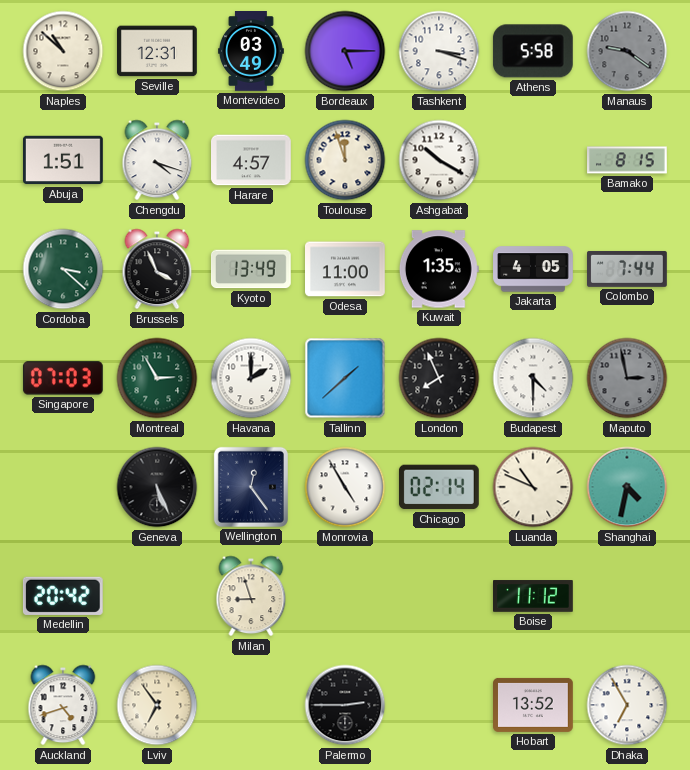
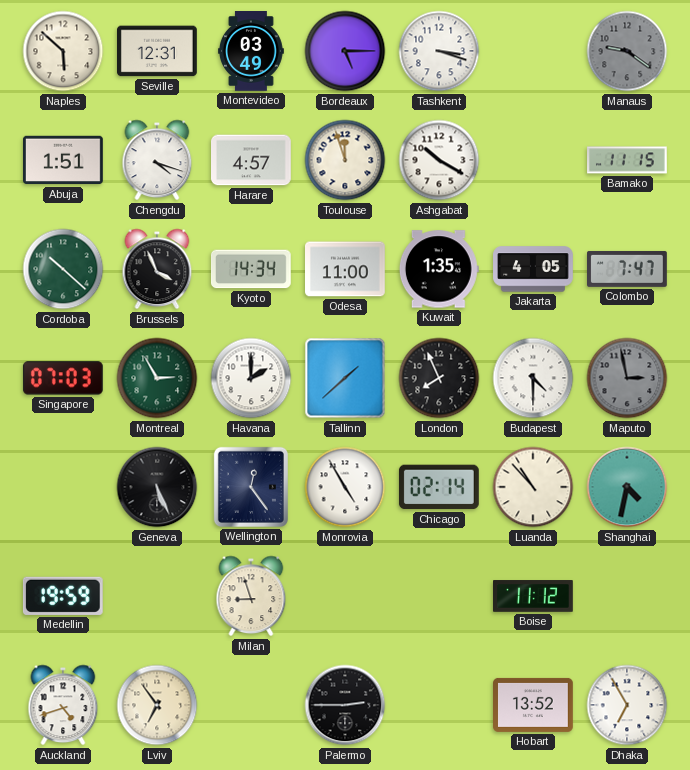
Naples: 10:52 -> 5:52 (63, 51)
Athens: 5:58 -> none (533, 51)
Bamako: 8:15 -> 11:15 (628, 160)
Cordoba: 3:22 -> 10:22 (63, 269)
Kyoto: 13:49 -> 14:34 (251, 269)
Colombo: 7:44 -> 7:47 (628, 269)
Luanda: 10:49 -> 10:53 (533, 487)
Medellin: 20:42 -> 19:59 (63, 596)
